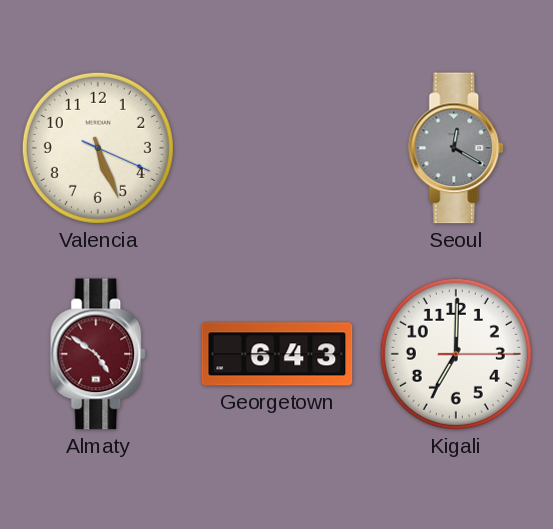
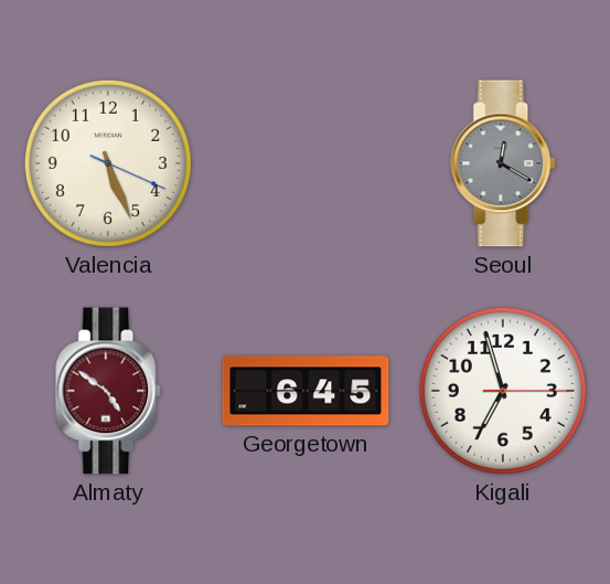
Georgetown: 6:43 -> 6:45 (306, 391)
Kigali: 7:00 -> 6:57 (503, 391)
